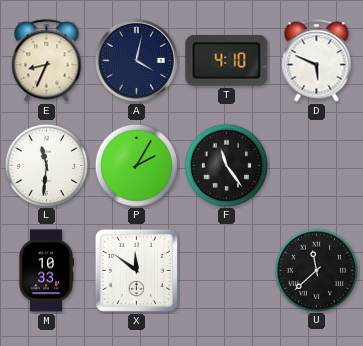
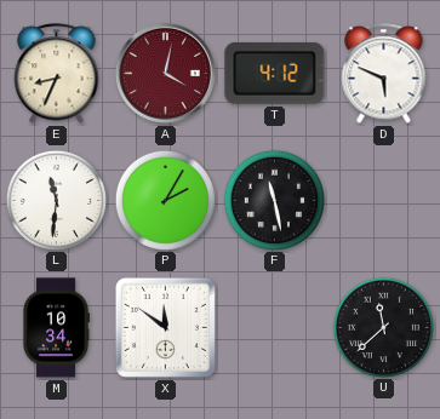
A dial: navy -> burgundy (165, 73)
T: 4:10 -> 4:12 (275, 74)
F: 11:24 -> 11:28 (274, 200)
M: 10:33 -> 10:34 (57, 328)
